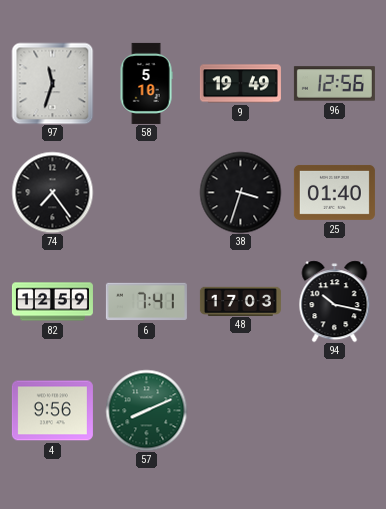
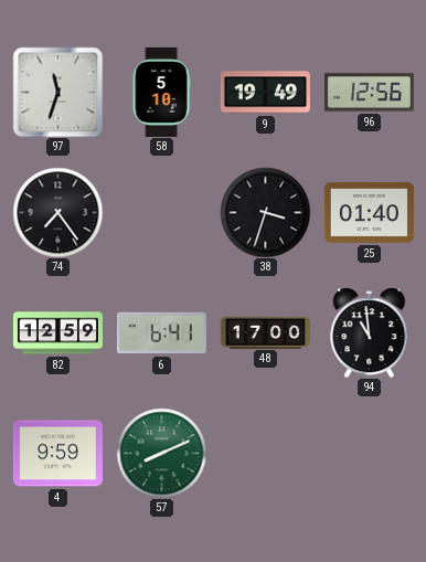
6: 7:41 -> 6:41 (161, 333)
48: 17:03 -> 17:00 (265, 332)
94: 10:17 -> 10:59 (370, 332)
4: 9:56 -> 9:59 (57, 454)
